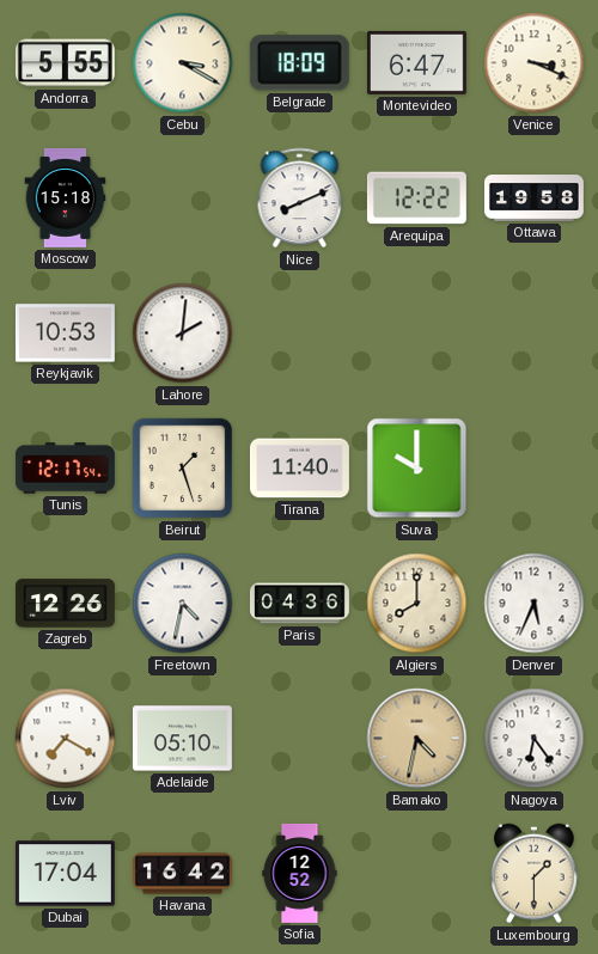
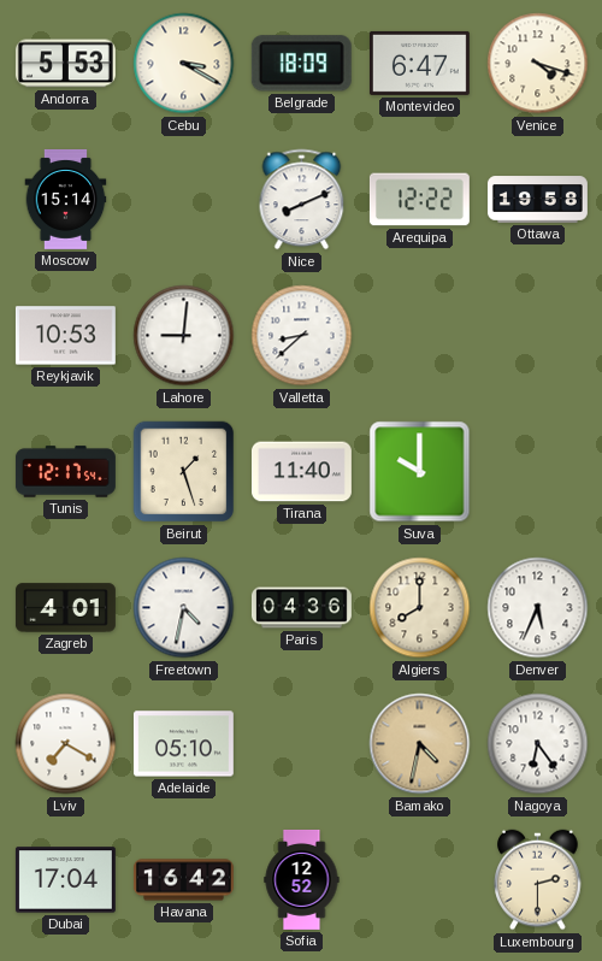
Andorra: 5:55 -> 5:53 (65, 64)
Venice: 3:19 -> 4:18 (538, 64)
Moscow: 15:18 -> 15:14 (66, 199)
Lahore: 2:01 -> 9:01 (184, 336)
Valletta: none -> 8:38 (302, 336)
Zagreb: 12:26 -> 4:01 (65, 608)
Luxembourg: 1:30 -> 2:30 (538, 880)
